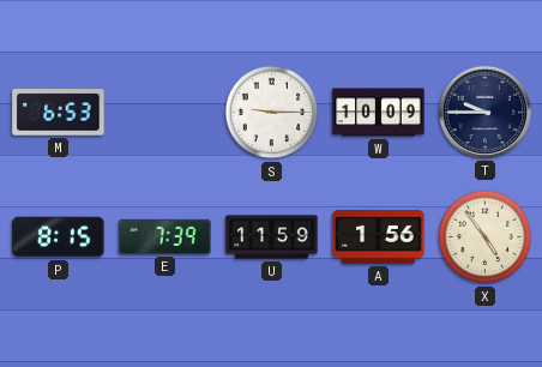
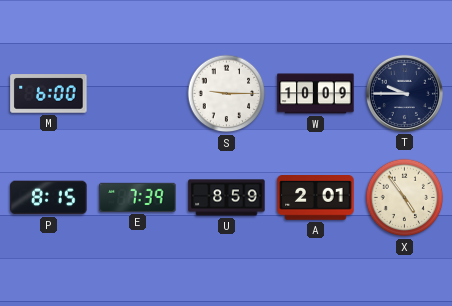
M: 6:53 -> 6:00 (49, 94)
U: 11:59 -> 8:59 (227, 198)
A: 1:56 -> 2:01 (316, 198)
